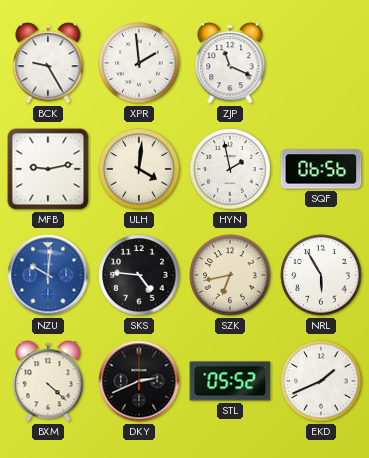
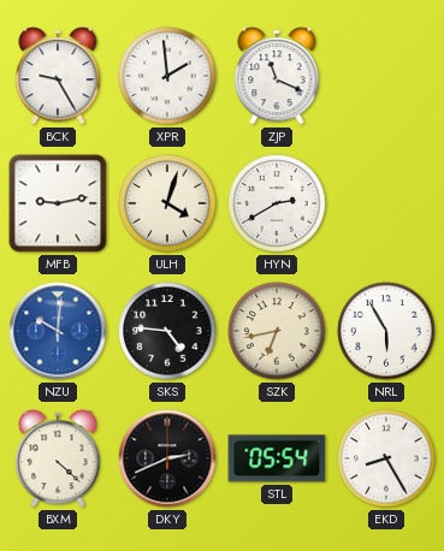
ULH: 4:01 -> 4:03 (167, 203)
HYN: 1:58 -> 2:40 (277, 203)
SQF: 06:56 -> none (321, 169)
STL: 05:52 -> 05:54 (277, 458)
EKD: 1:41 -> 8:25 (386, 458)
